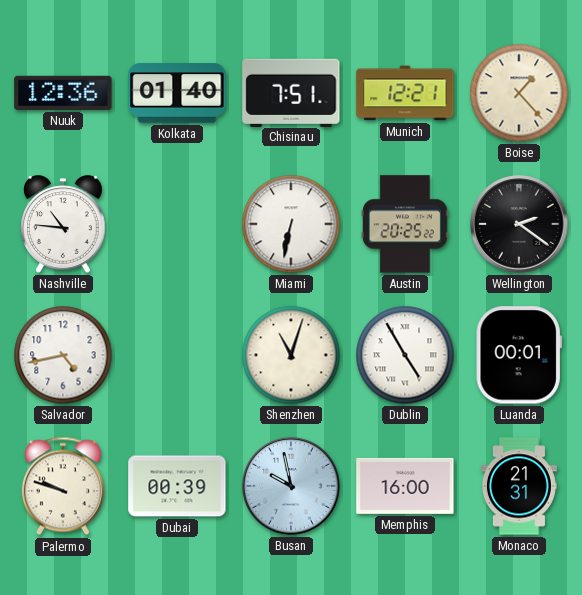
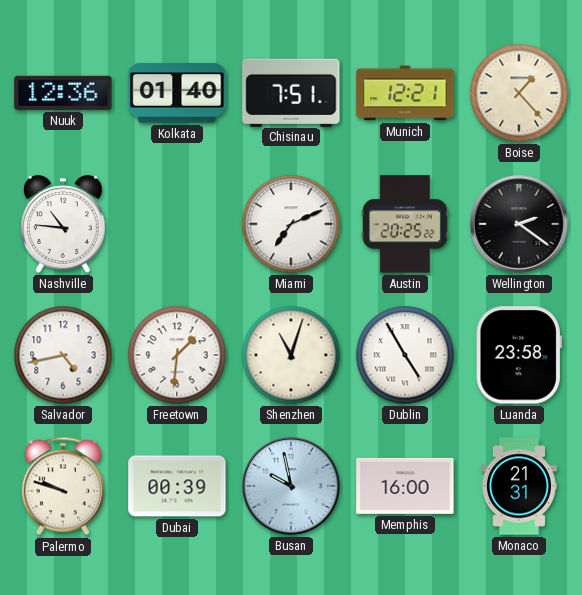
Miami: 6:32 -> 7:11 (291, 224)
Freetown: none -> 1:31 (177, 355)
Luanda: 00:01 -> 23:58 (519, 355)
